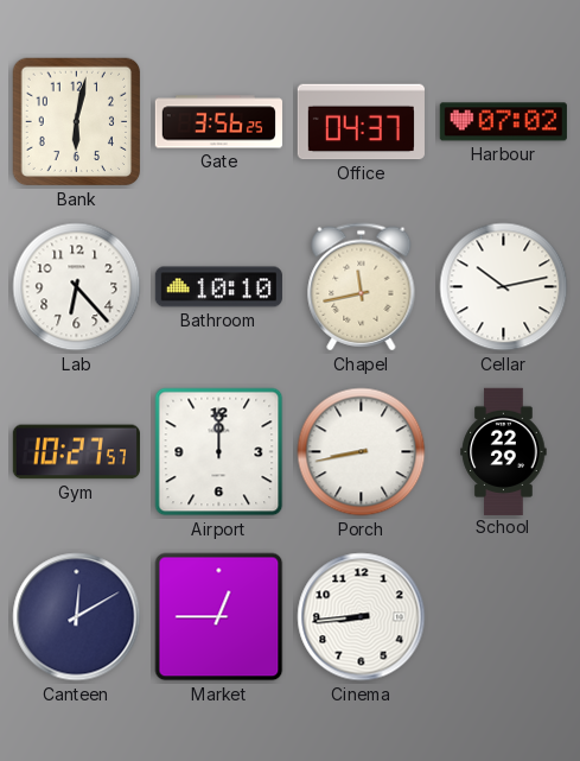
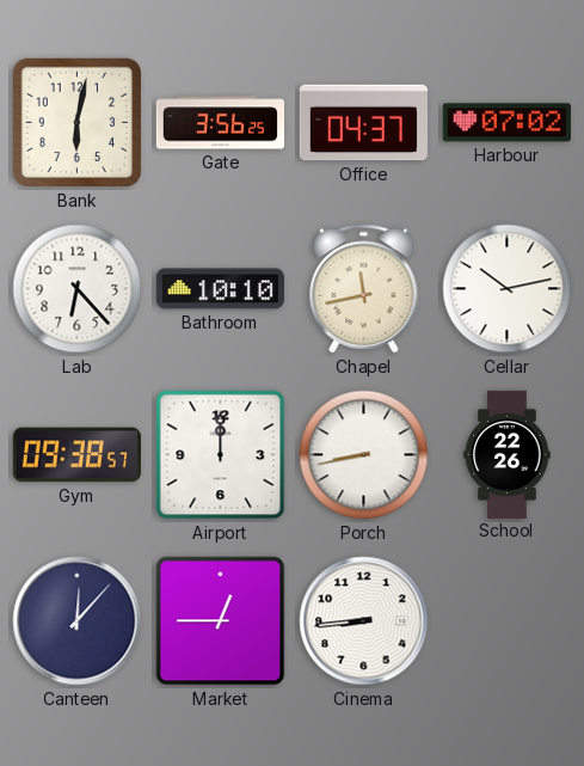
Gym: 10:27 -> 09:38 (76, 455)
School: 22:29 -> 22:26 (508, 454)
Canteen: 12:10 -> 12:07 (78, 621)
